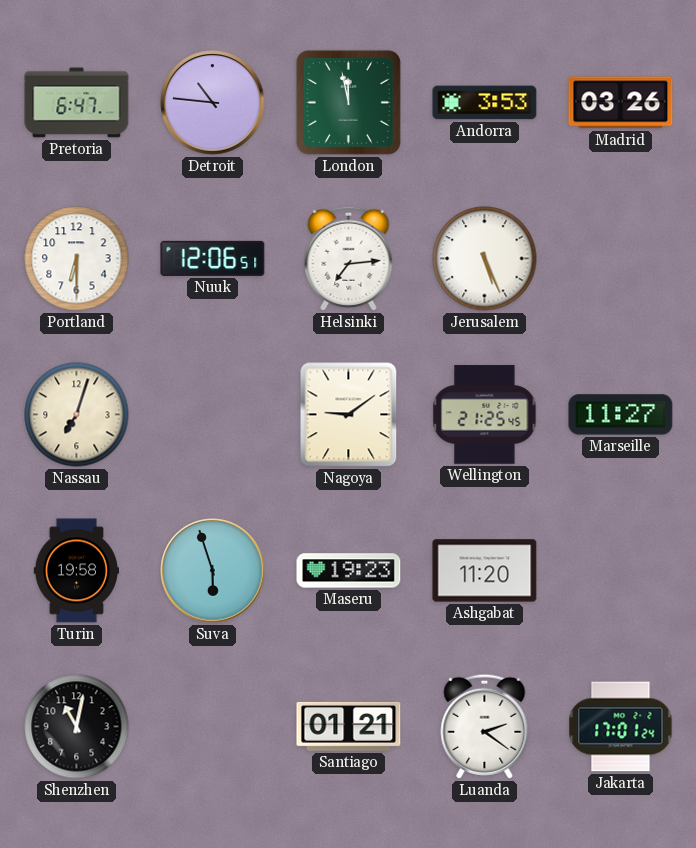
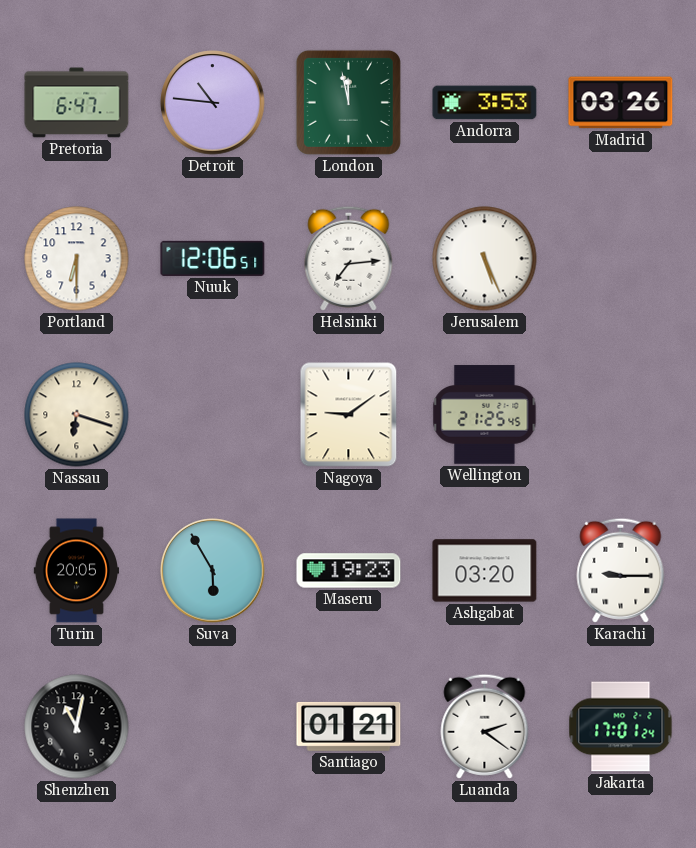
Nassau: 7:03 -> 6:18 (77, 415)
Marseille: 11:27 -> none (621, 415)
Turin: 19:58 -> 20:05 (76, 571)
Suva: 5:57 -> 5:55 (213, 571)
Ashgabat: 11:20 -> 03:20 (485, 571)
Karachi: none -> 9:15 (621, 570)
